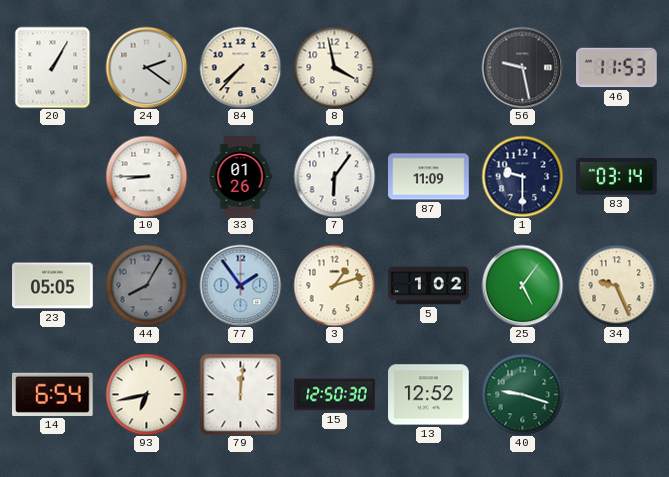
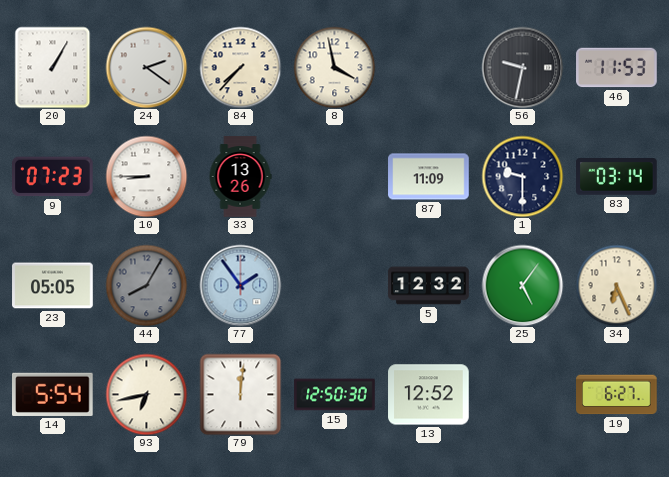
56: 9:28 -> 9:32 (522, 67)
9: none -> 07:23 (53, 177)
33: 01:26 -> 13:26 (240, 177)
7: 6:06 -> none (334, 176)
3: 1:12 -> none (334, 285)
5: 1:02 -> 12:32 (429, 286)
34: 9:26 -> 6:26 (616, 285)
14: 6:54 -> 5:54 (53, 394)
40: 9:18 -> none (522, 394)
19: none -> 6:27 (617, 395)
